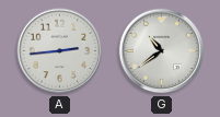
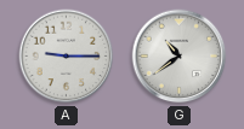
A: 2:44 -> 9:15 (67, 57)
